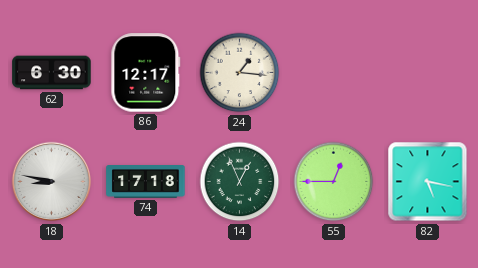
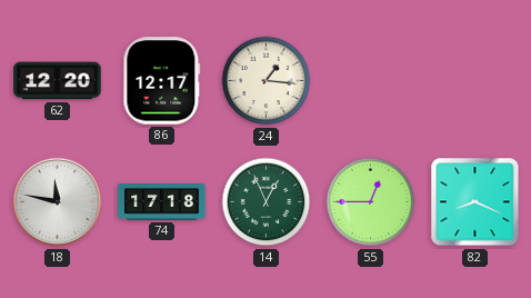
62: 6:30 -> 12:20 (58, 81)
18: 8:47 -> 11:47 (58, 202)
82: 5:17 -> 8:19 (475, 202)
